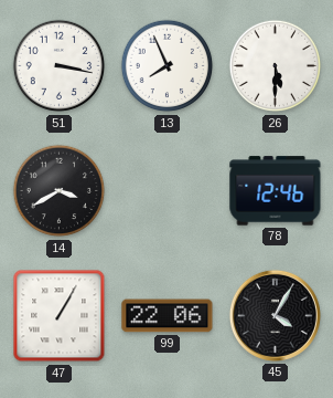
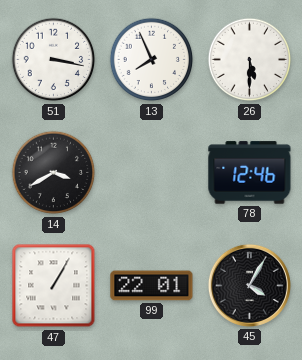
99: 22:06 -> 22:01 (152, 286)
